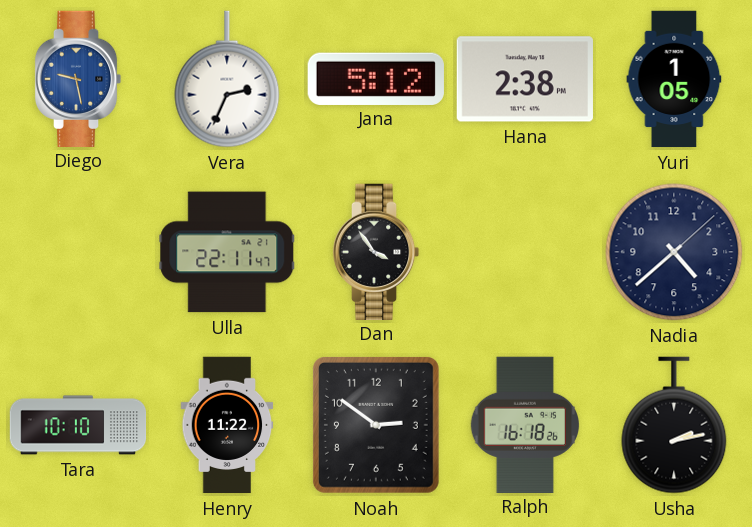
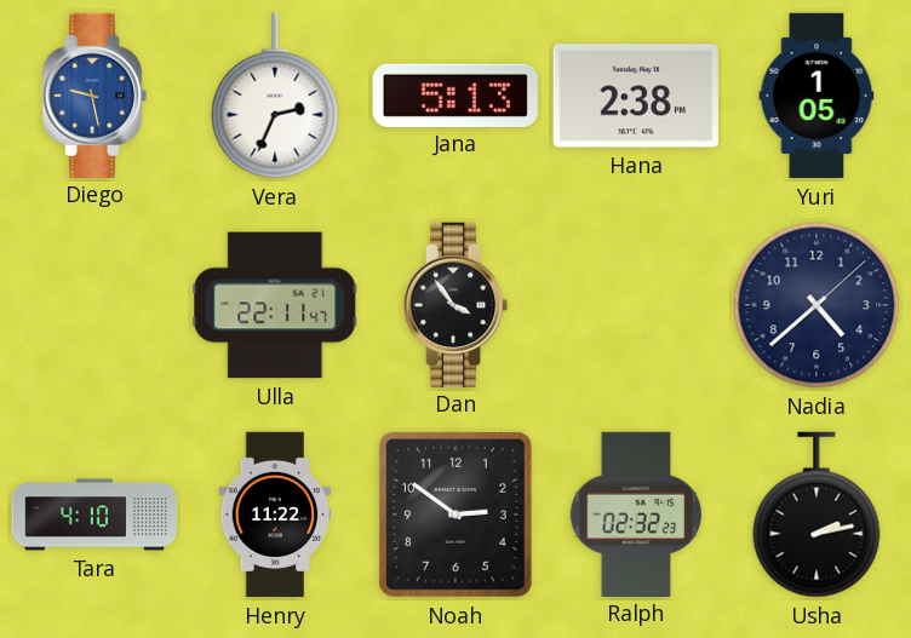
Jana: 5:12 -> 5:13 (456, 94)
Tara: 10:10 -> 4:10 (94, 515)
Ralph: 16:18 -> 02:32 (635, 513)
